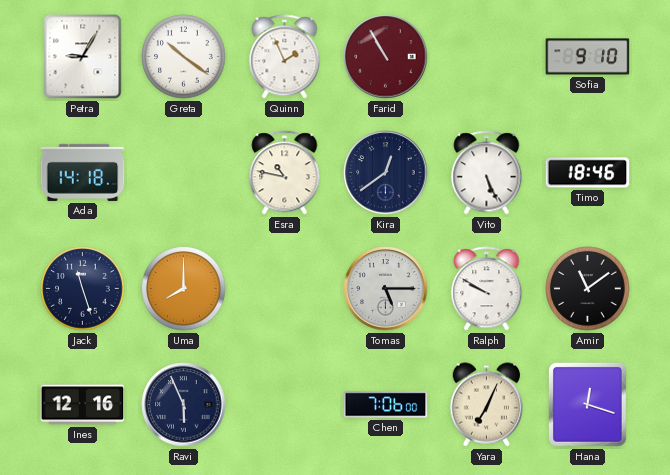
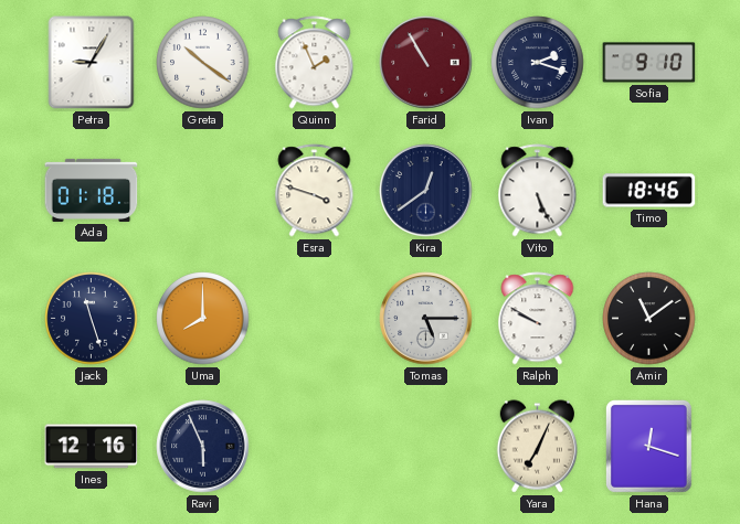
Ivan: none -> 2:18 (538, 63)
Ada: 14:18 -> 01:18 (92, 190)
Esra: 10:47 -> 3:48 (315, 191)
Chen: 7:06 -> none (386, 405)
